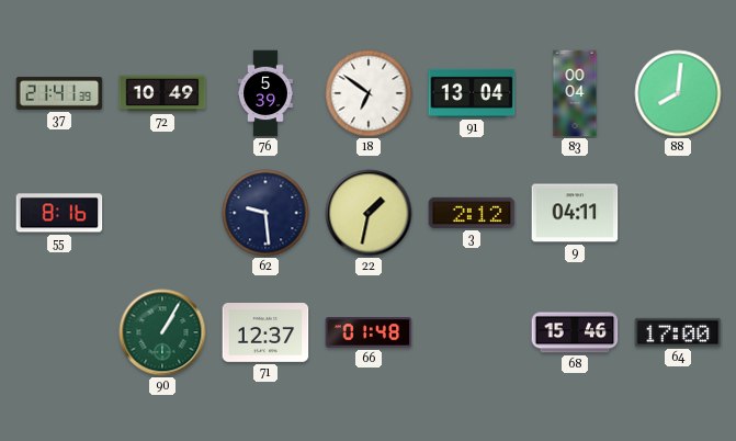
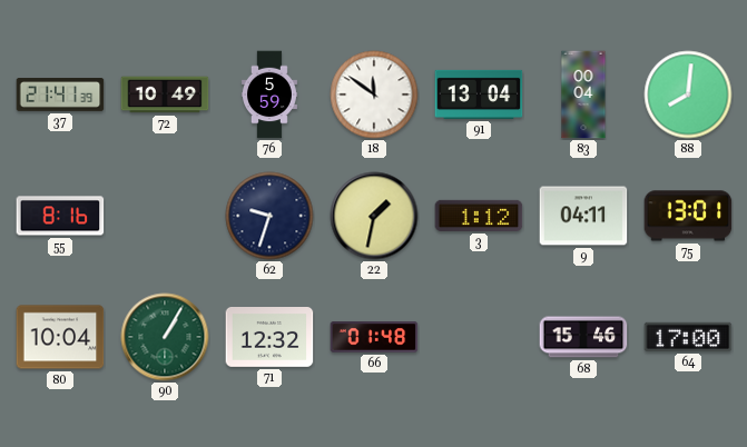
76: 5:39 -> 5:59 (271, 95)
18: 6:51 -> 11:51 (374, 95)
62: 9:29 -> 9:33 (269, 216)
3: 2:12 -> 1:12 (479, 216)
75: none -> 13:01 (688, 216)
80: none -> 10:04 (60, 337)
71: 12:37 -> 12:32 (269, 338)
